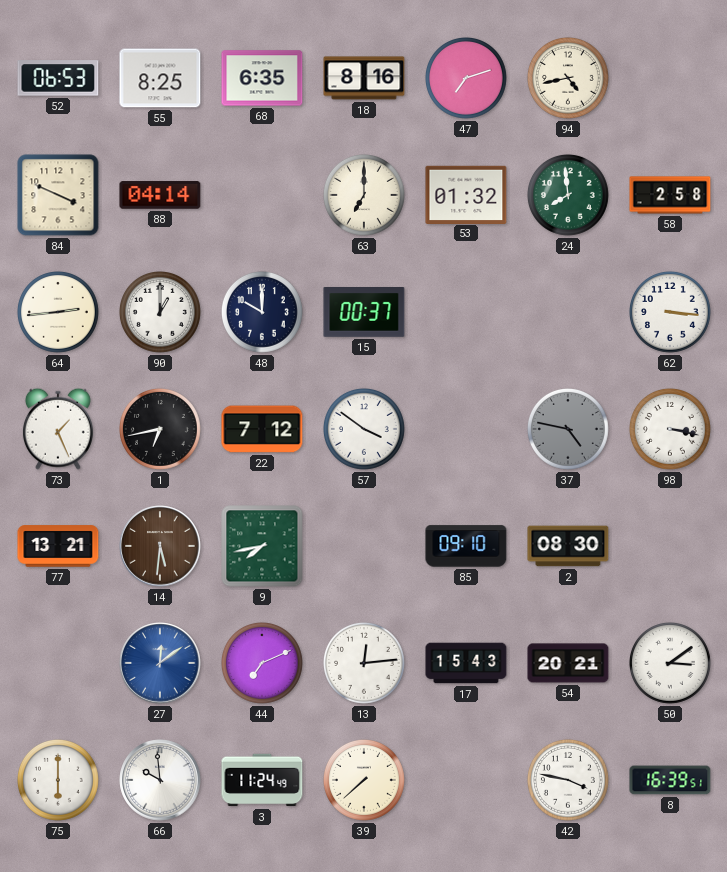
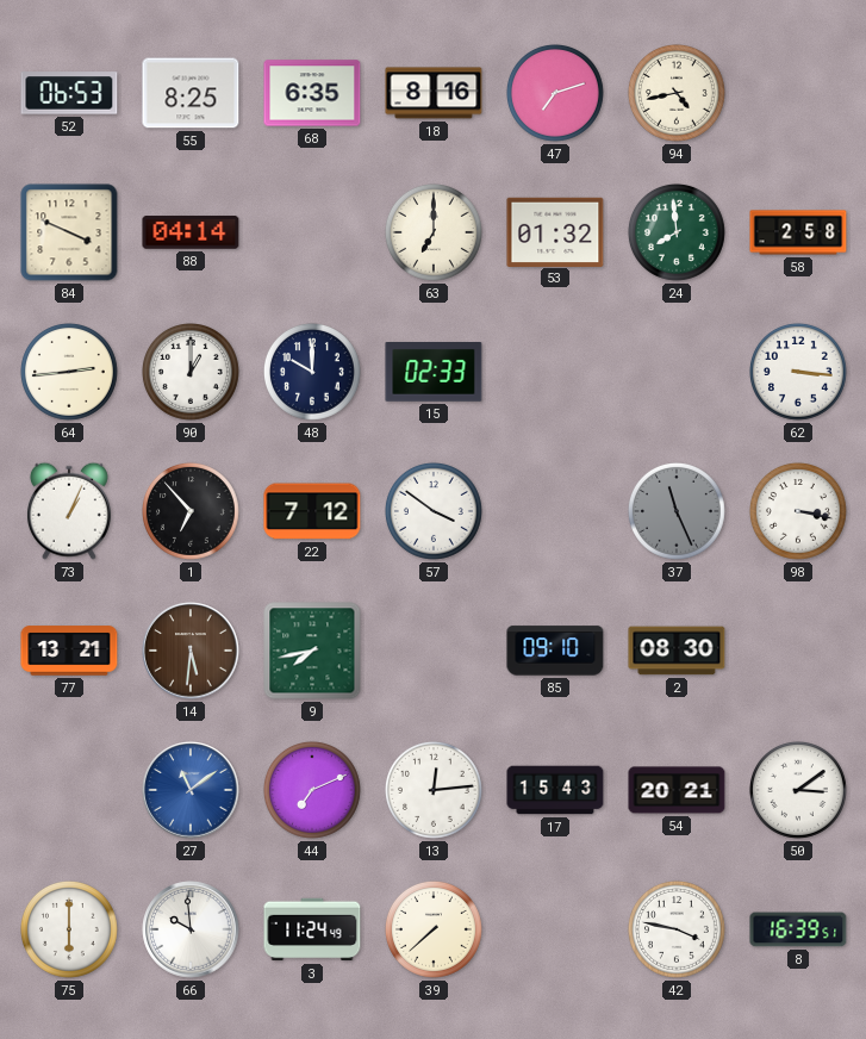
15: 00:37 -> 02:33 (434, 373)
73: 1:26 -> 1:04 (69, 511)
1: 6:43 -> 6:53 (191, 511)
37: 4:47 -> 11:26 (677, 511)
27: 12:09 -> 11:09 (191, 790)
